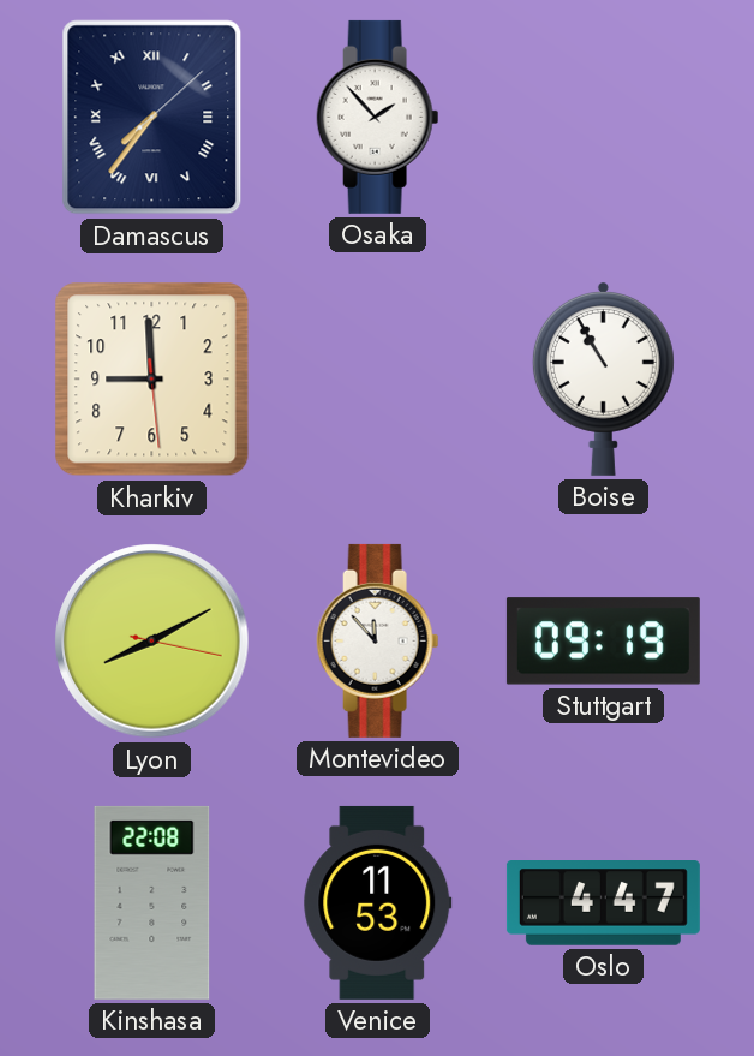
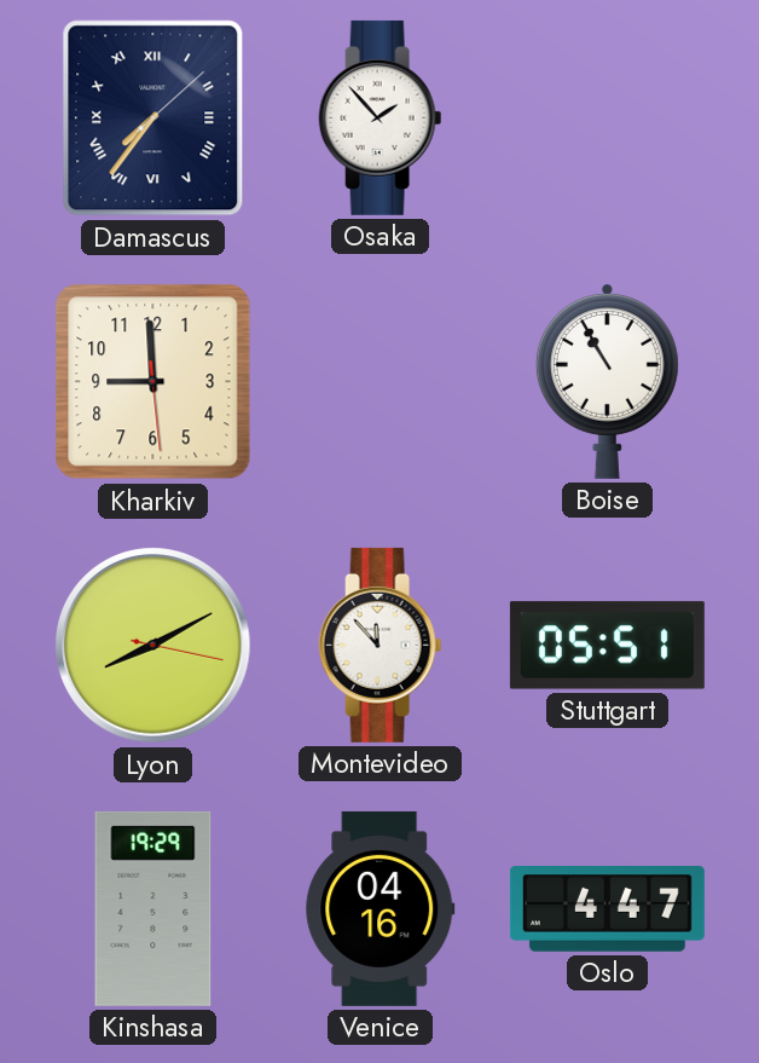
Stuttgart: 09:19 -> 05:51 (607, 646)
Kinshasa: 22:08 -> 19:29 (153, 908)
Venice: 11:53 -> 04:16 (381, 908)
